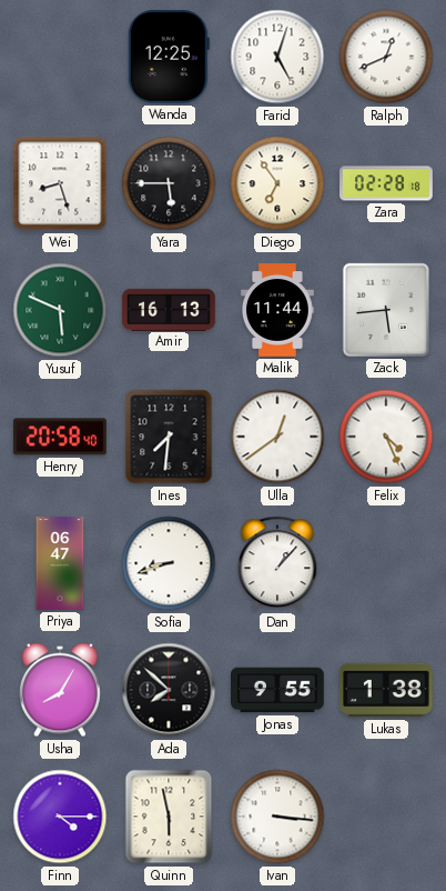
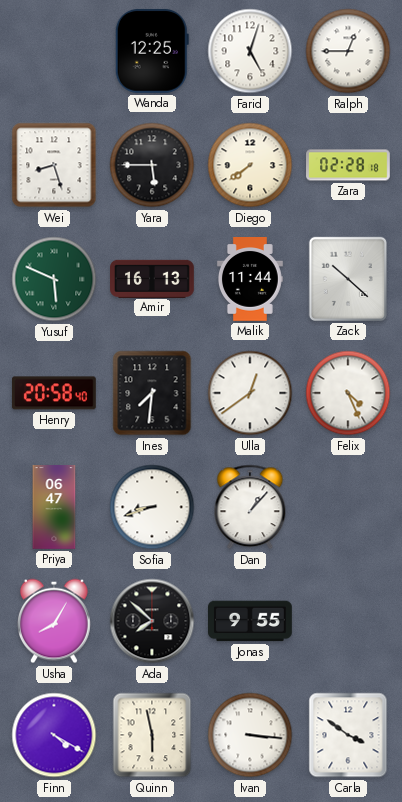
Ralph: 12:41 -> 12:45 (348, 51)
Diego: 6:54 -> 7:39 (250, 165)
Zack: 5:44 -> 10:22 (348, 279)
Lukas: 1:38 -> none (387, 690)
Finn: 4:15 -> 4:20 (54, 735)
Carla: none -> 3:51 (348, 735)
